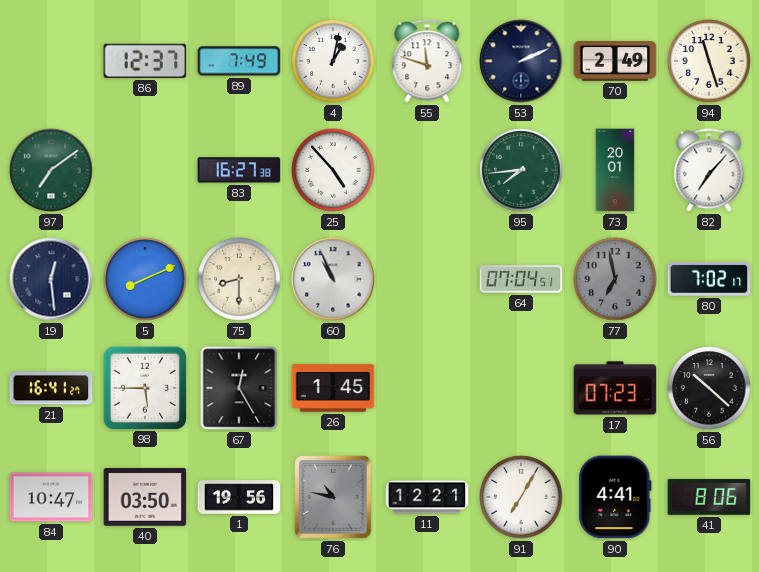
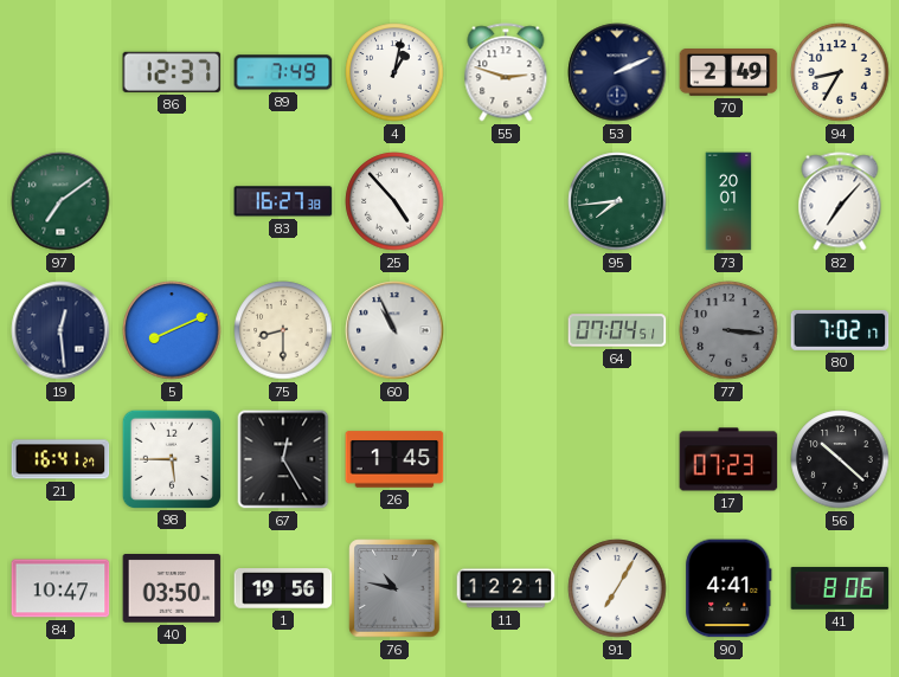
55: 11:48 -> 2:48 (506, 72)
94: 11:27 -> 8:35 (840, 72)
77: 6:58 -> 3:16 (728, 330)
